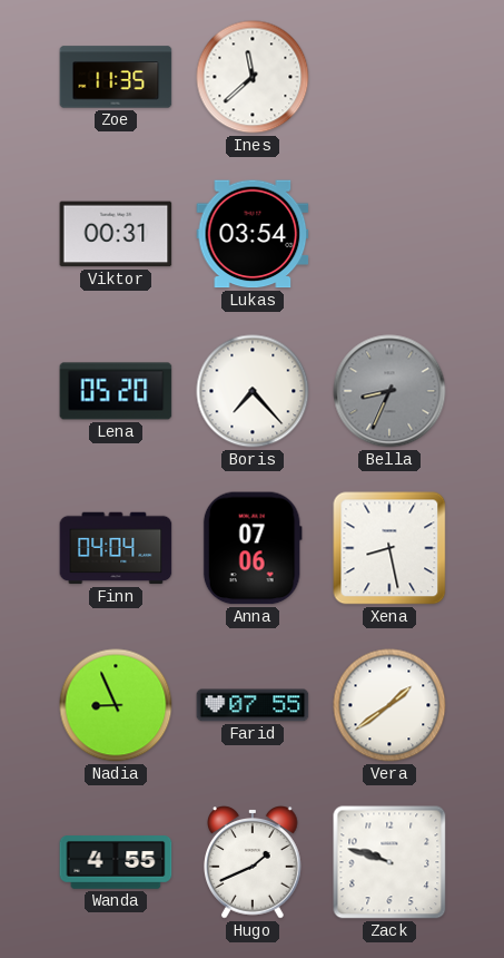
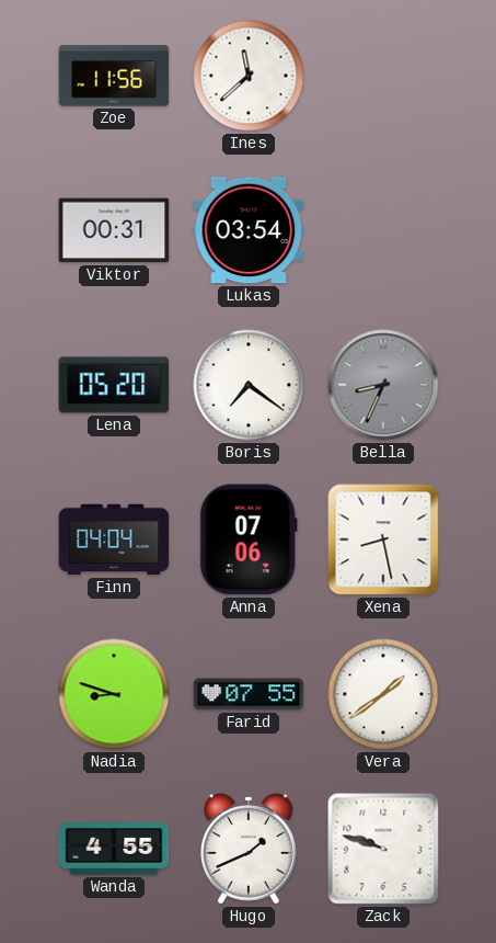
Zoe: 11:35 -> 11:56 (114, 76)
Boris: 7:23 -> 7:21 (249, 385)
Nadia: 8:56 -> 8:48 (114, 694)
